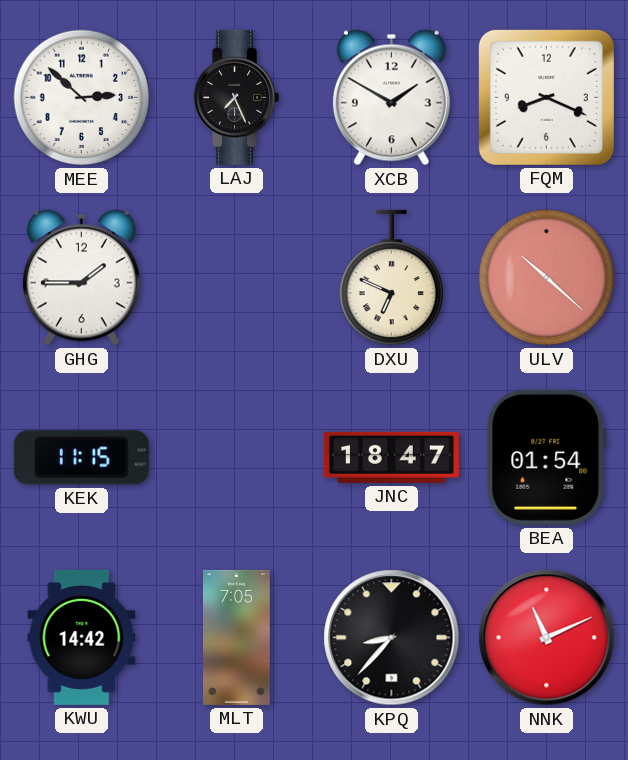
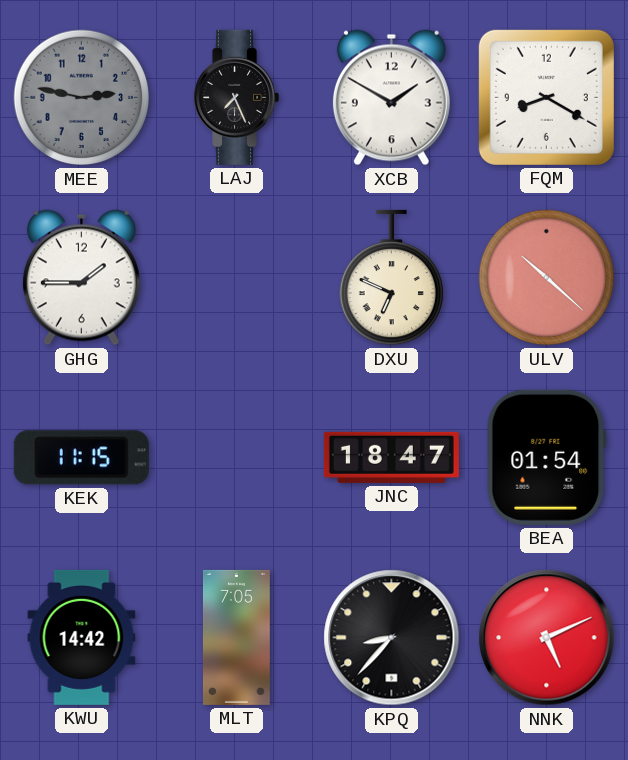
MEE: 2:52 -> 2:47 (82, 98)
MEE dial: white -> grey (82, 98)
FQM: 8:19 -> 8:20 (546, 97)
NNK: 11:11 -> 5:11 (547, 638)
